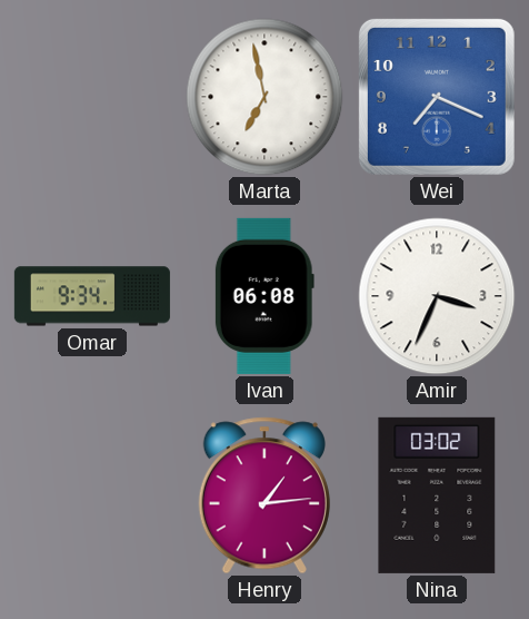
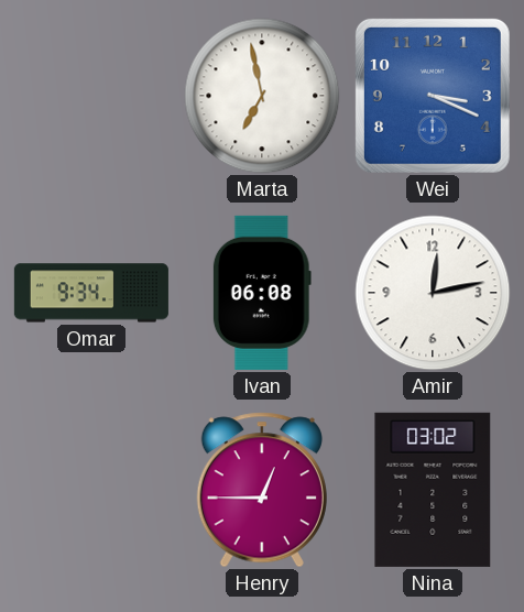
Wei: 7:19 -> 3:19 (433, 96)
Amir: 3:34 -> 12:13 (433, 293)
Henry: 1:14 -> 12:45 (262, 490)
